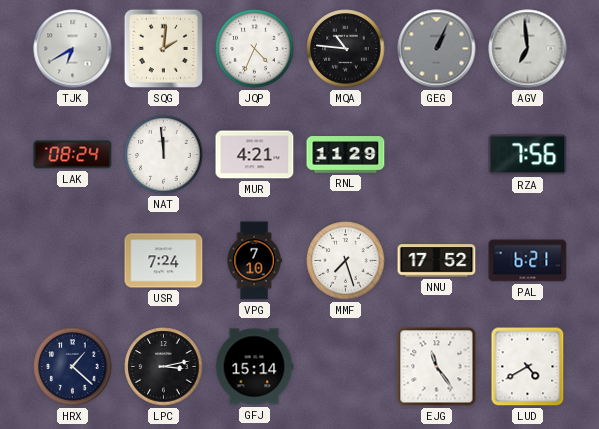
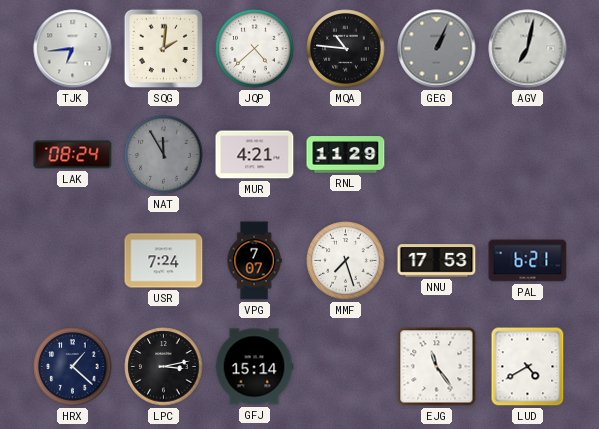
TJK: 6:40 -> 6:44 (73, 49)
JQP: 4:34 -> 4:38 (255, 49)
AGV: 6:59 -> 7:02 (528, 49)
NAT: 11:59 -> 11:55 (164, 155)
NAT dial: white -> grey (164, 155)
RZA: 7:56 -> none (528, 155)
VPG: 7:10 -> 7:07 (254, 261)
NNU: 17:52 -> 17:53 (437, 261)
